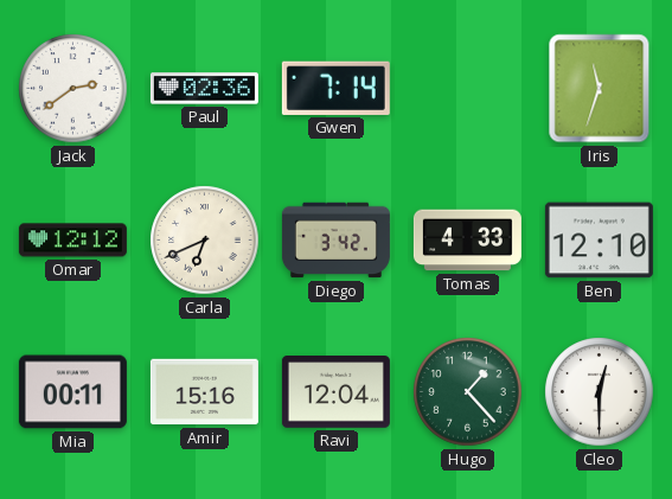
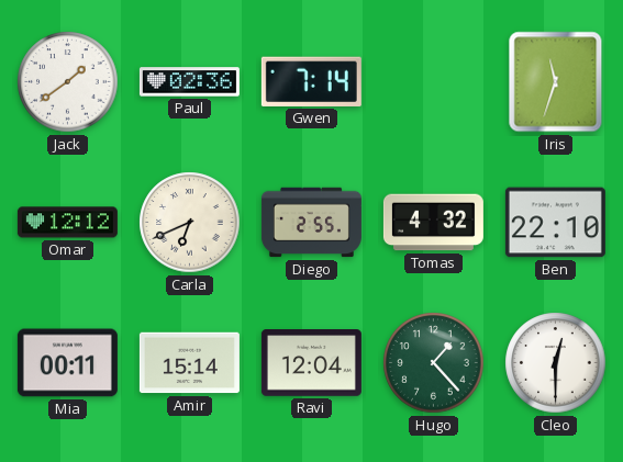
Jack: 2:39 -> 1:39 (68, 82)
Diego: 3:42 -> 2:55 (311, 223)
Tomas: 4:33 -> 4:32 (433, 223)
Ben: 12:10 -> 22:10 (555, 223)
Amir: 15:16 -> 15:14 (189, 363)
